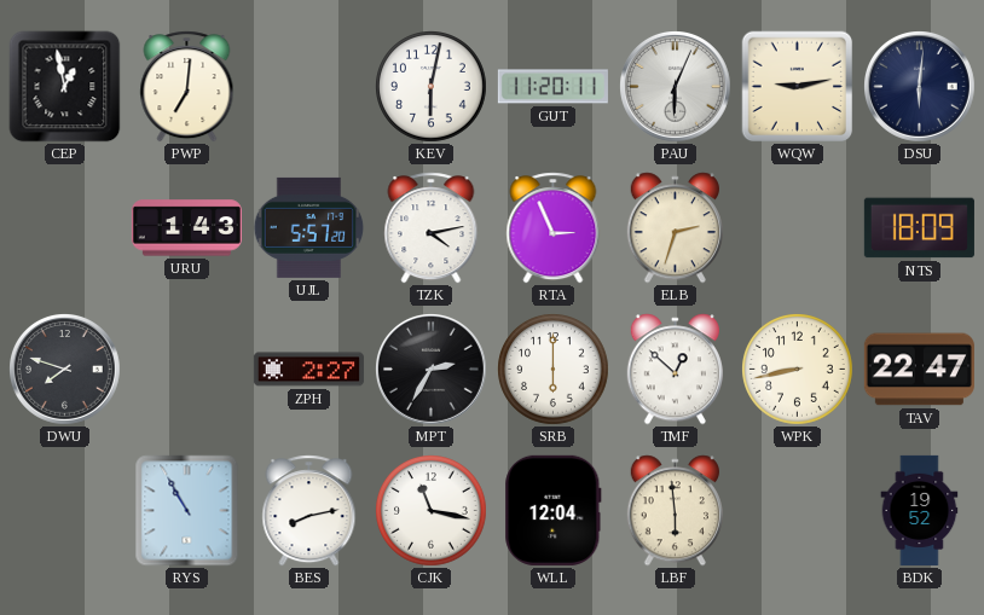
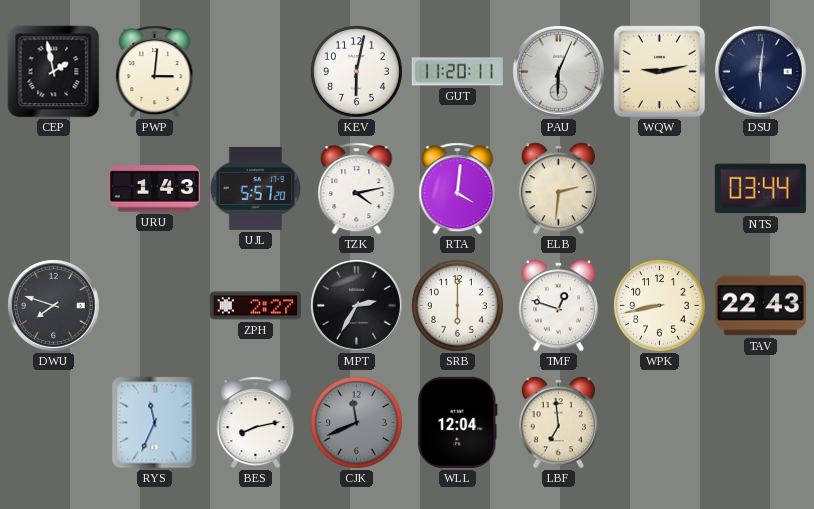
CEP: 12:58 -> 1:58 (54, 72)
PWP: 7:01 -> 3:01 (155, 72)
RTA: 2:56 -> 4:01 (458, 189)
ELB: 2:33 -> 2:31 (558, 189)
NTS: 18:09 -> 03:44 (760, 189)
TMF: 12:52 -> 12:48 (558, 306)
TAV: 22:47 -> 22:43 (760, 306)
RYS: 10:55 -> 11:34 (155, 423)
CJK: 11:17 -> 11:41 (357, 423)
CJK dial: white -> grey (357, 423)
LBF: 5:59 -> 6:59 (558, 423)
BDK: 19:52 -> none (920, 510)
